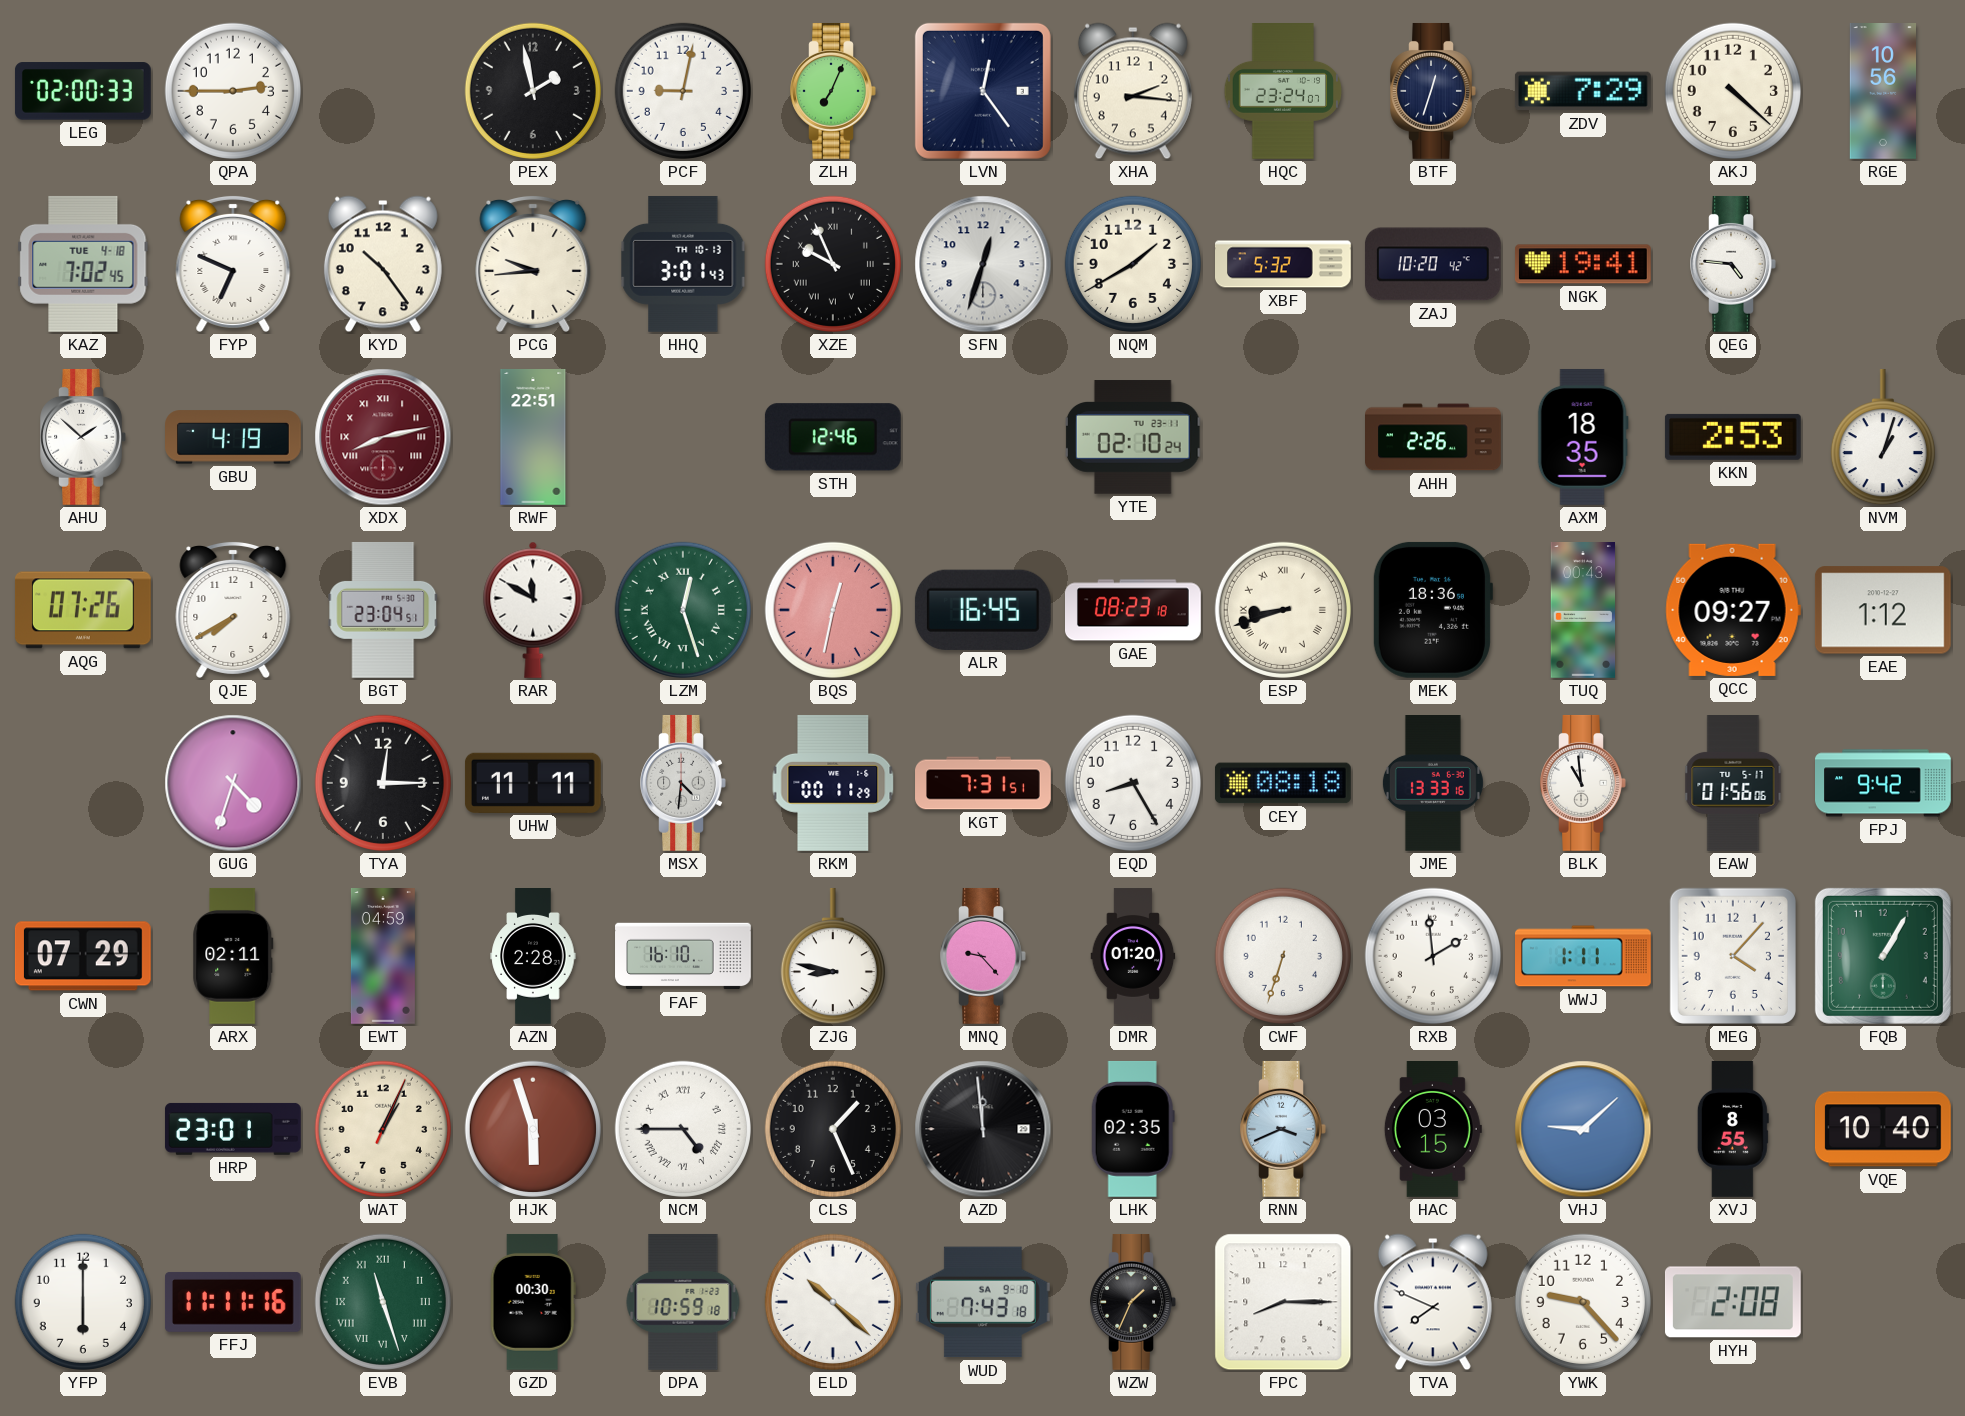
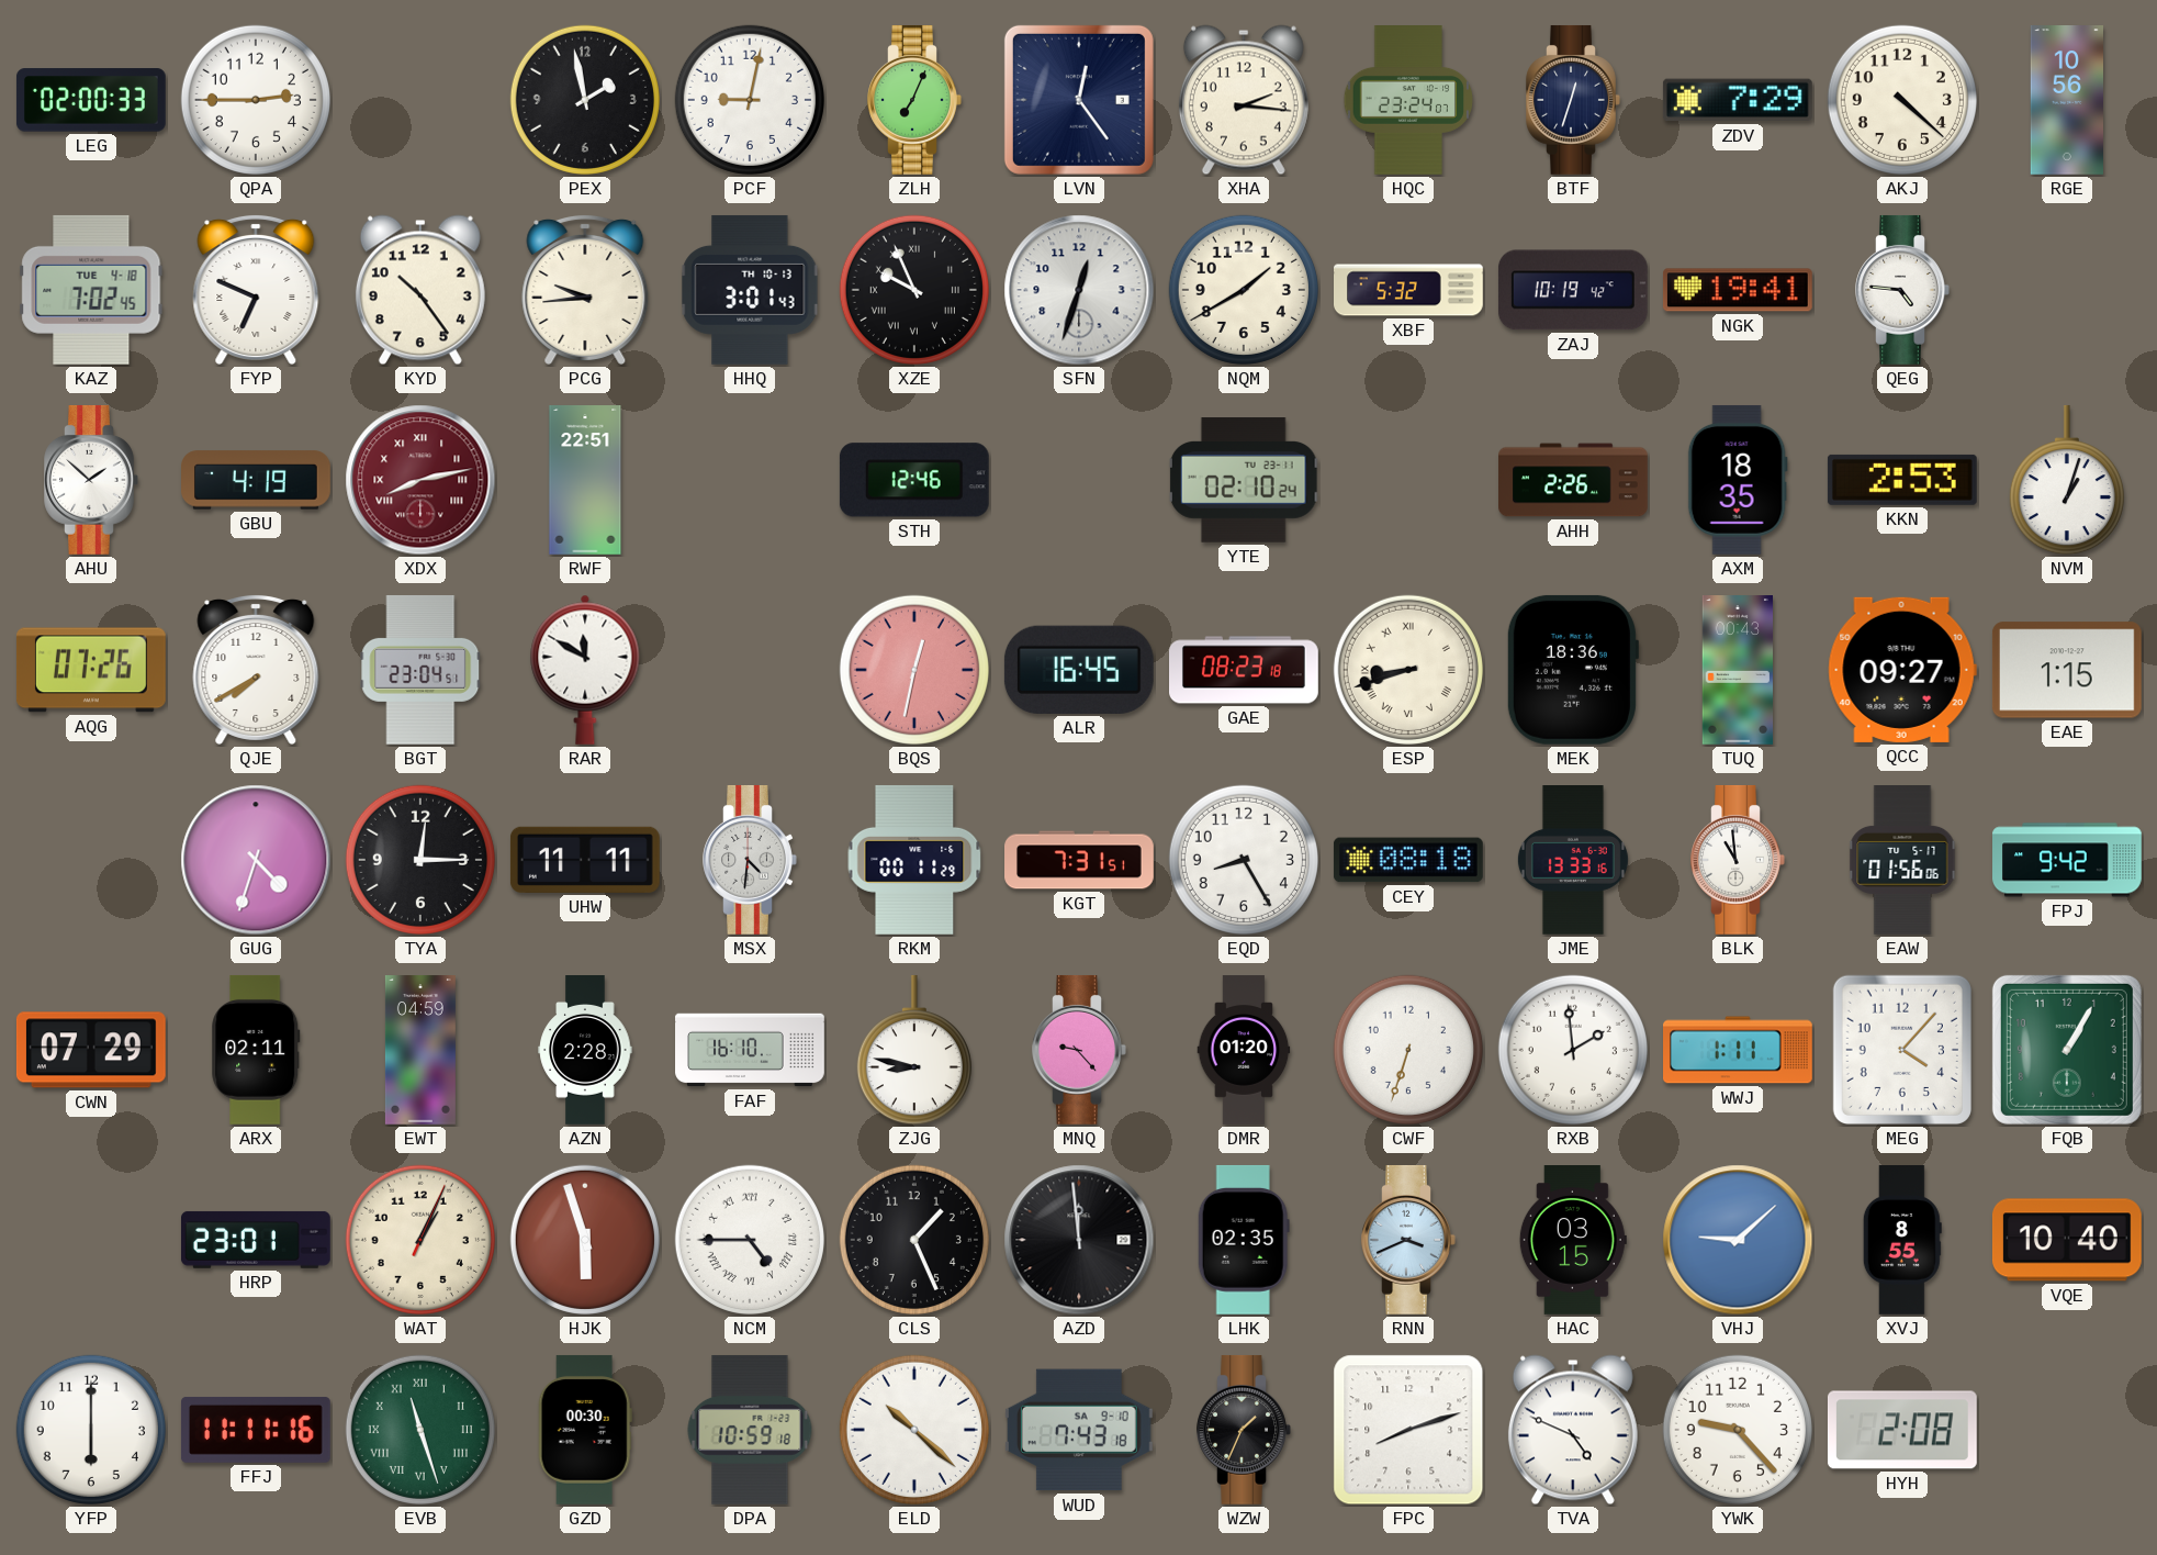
ZAJ: 10:20 -> 10:19 (1573, 290)
LZM: 12:27 -> none (683, 610)
EAE: 1:12 -> 1:15 (2067, 670)
FPC: 8:15 -> 8:12 (1408, 1430)
TVA: 7:49 -> 4:49 (1573, 1430)
